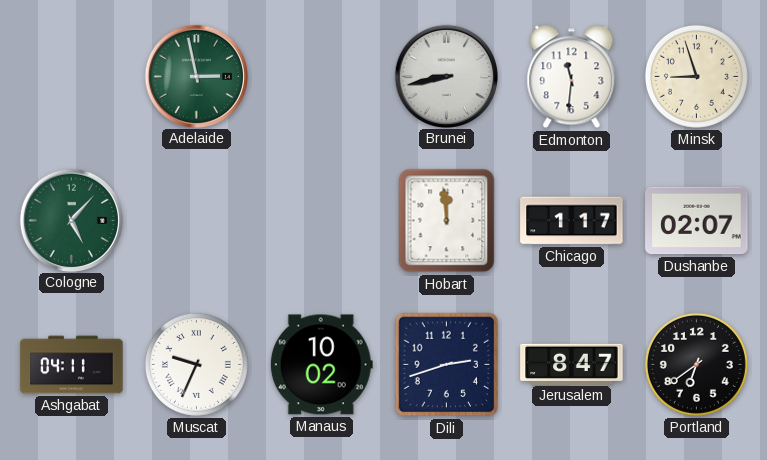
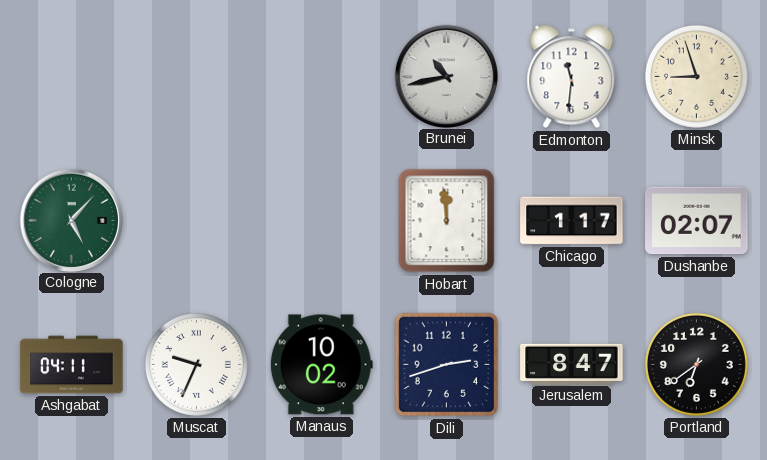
Adelaide: 2:58 -> none (196, 76)
Brunei: 8:43 -> 10:43 (446, 76)
